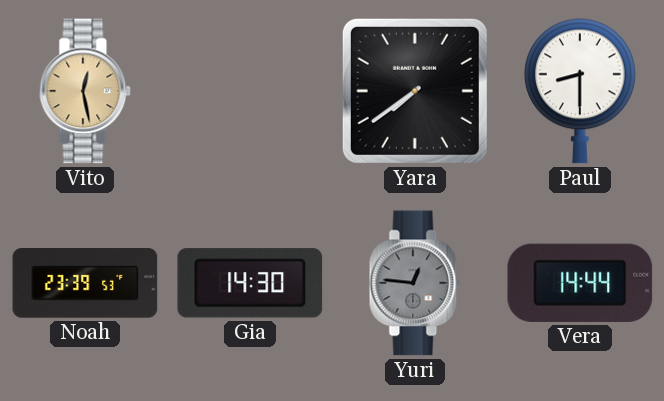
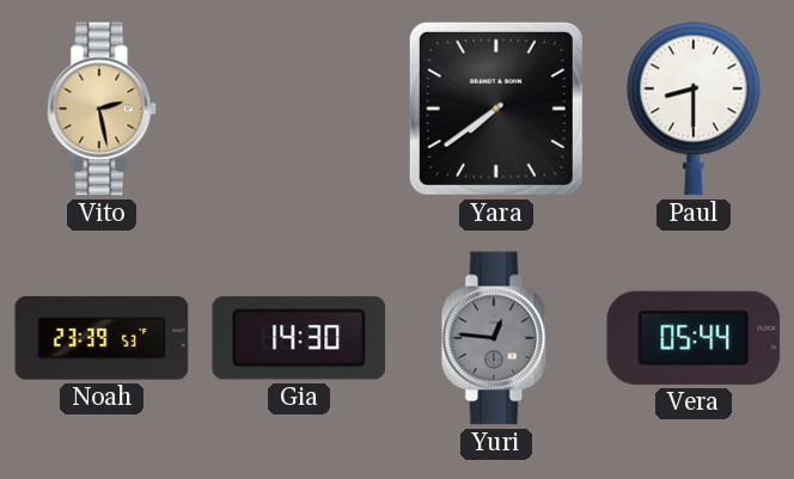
Vito: 12:28 -> 2:28 (102, 109)
Vera: 14:44 -> 05:44 (694, 338)
